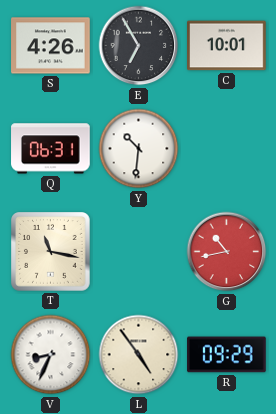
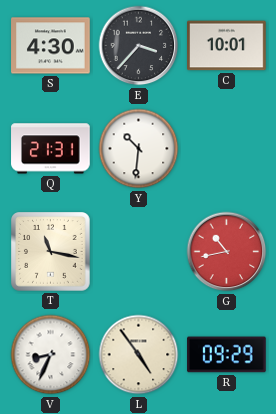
S: 4:26 -> 4:30 (51, 46)
E: 6:55 -> 3:37 (139, 46)
Q: 06:31 -> 21:31 (51, 149)
